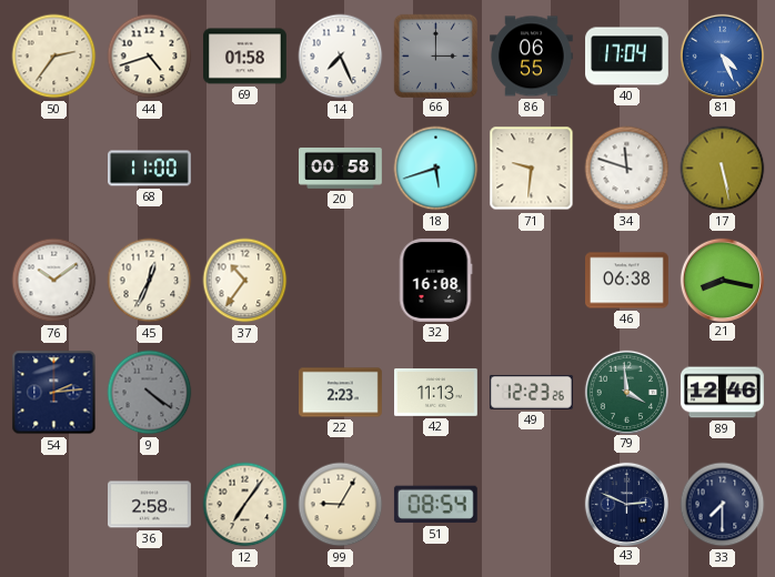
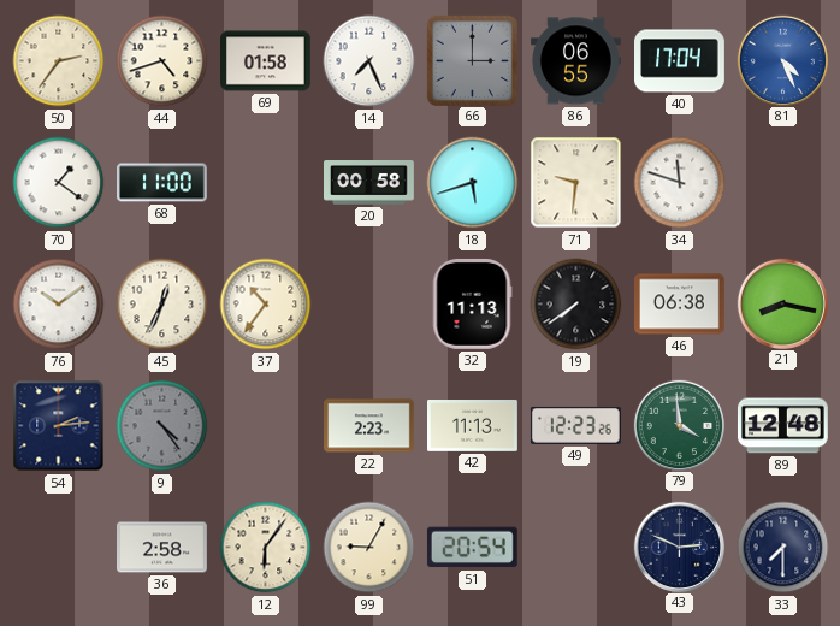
70: none -> 1:21 (59, 183)
17: 5:28 -> none (723, 169)
32: 16:08 -> 11:13 (472, 303)
19: none -> 7:39 (576, 305)
9: 4:21 -> 4:24 (162, 426)
89: 12:46 -> 12:48 (783, 426)
12: 7:06 -> 6:06 (266, 548)
51: 08:54 -> 20:54 (472, 548)
